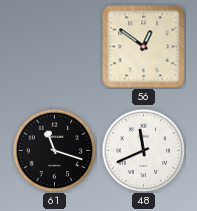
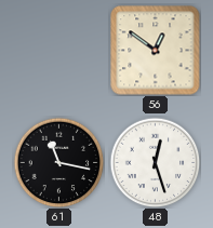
61: 11:18 -> 11:17 (58, 162)
48: 11:41 -> 12:27 (155, 162)
